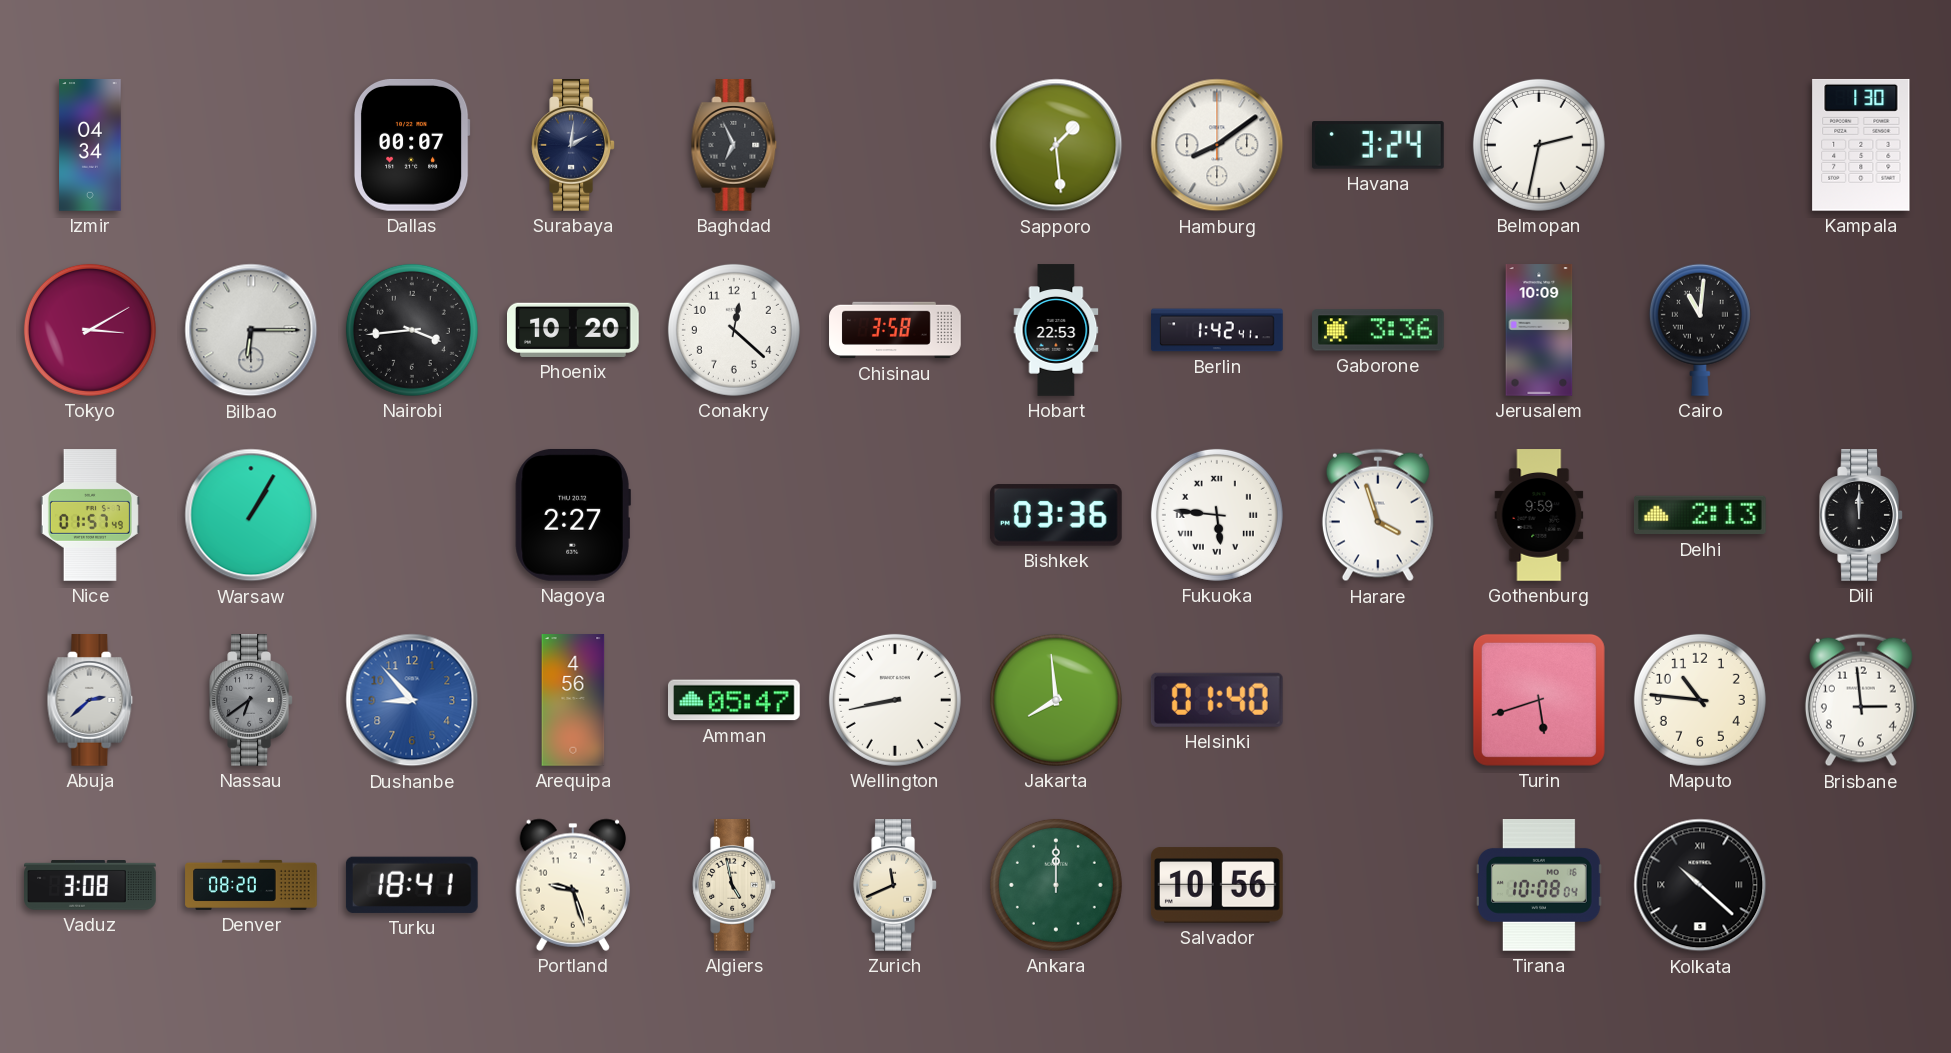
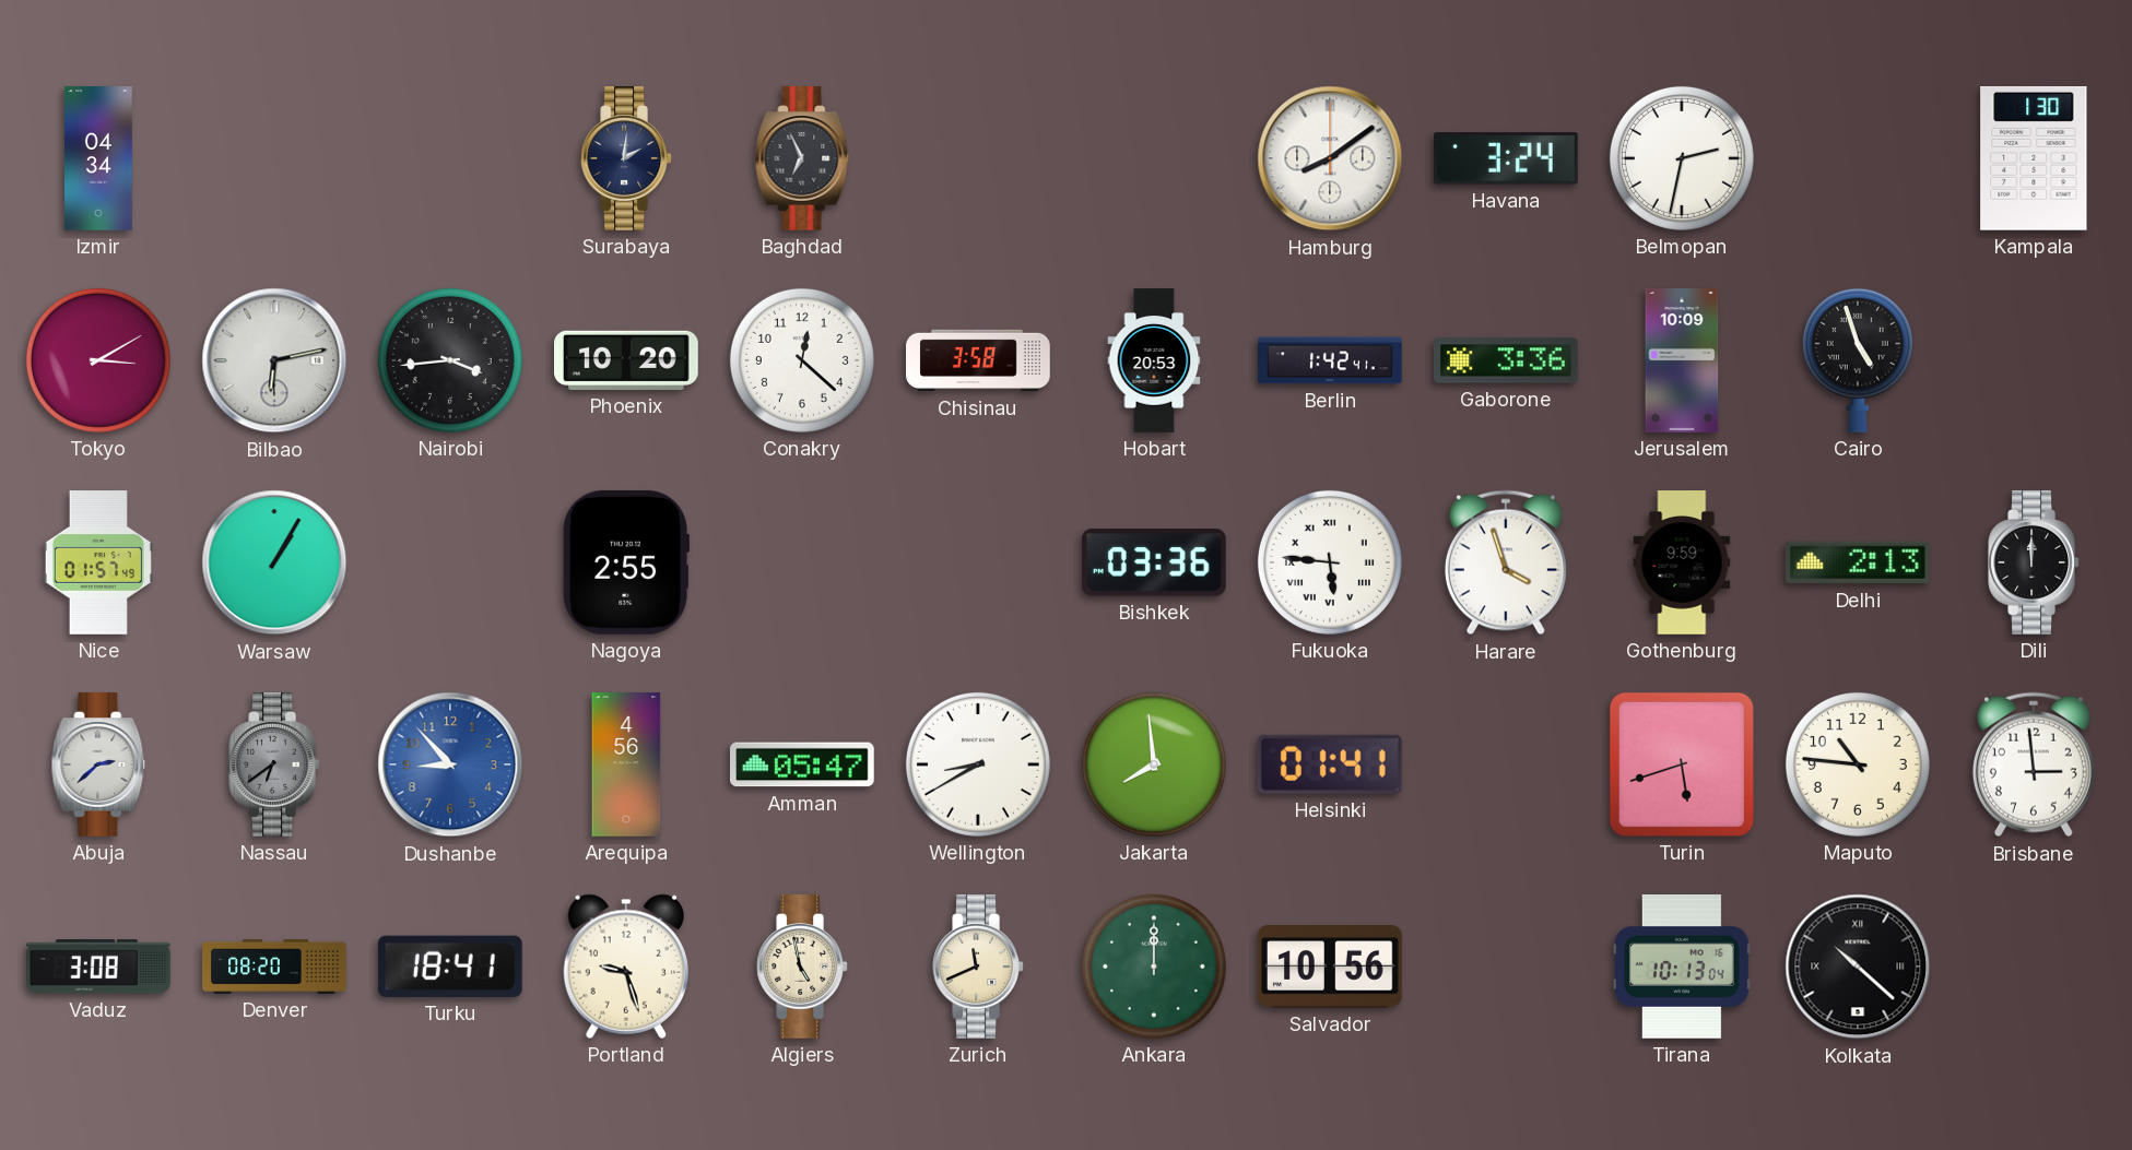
Dallas: 00:07 -> none (412, 145)
Sapporo: 1:29 -> none (1056, 145)
Bilbao: 6:15 -> 6:13 (274, 360)
Hobart: 22:53 -> 20:53 (1154, 360)
Cairo: 11:01 -> 4:57 (1858, 360)
Nagoya: 2:27 -> 2:55 (626, 562)
Wellington: 8:43 -> 8:40 (978, 764)
Helsinki: 01:40 -> 01:41 (1330, 764)
Tirana: 10:08 -> 10:13 (1682, 967)
